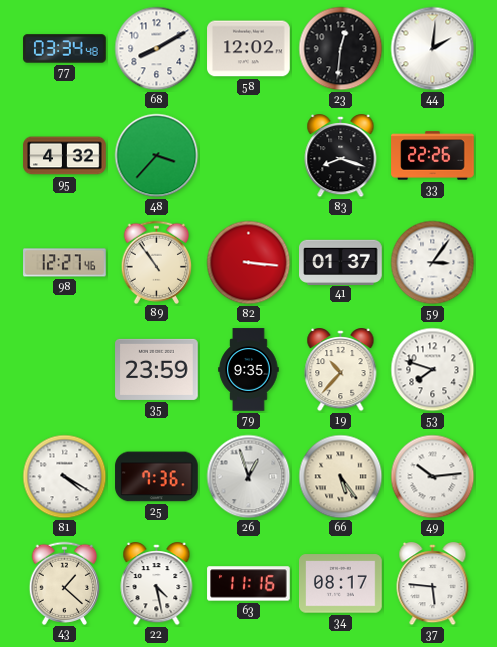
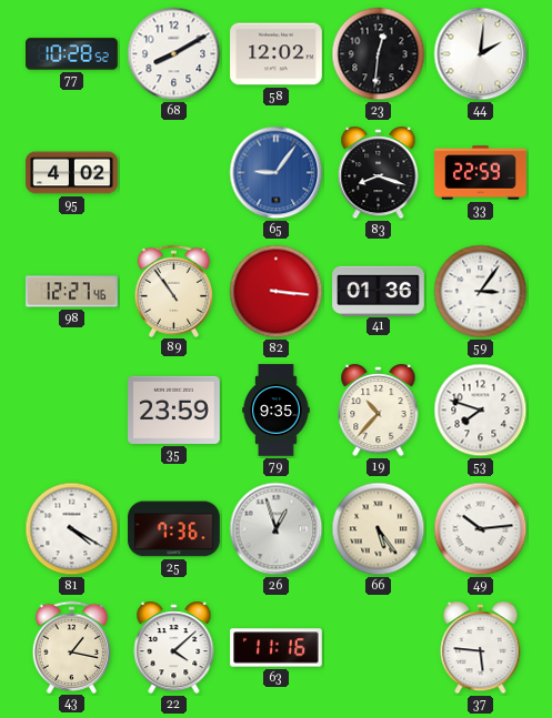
77: 03:34 -> 10:28 (72, 54)
95: 4:32 -> 4:02 (72, 173)
48: 3:37 -> none (157, 156)
65: none -> 9:06 (277, 173)
33: 22:26 -> 22:59 (481, 173)
41: 01:37 -> 01:36 (379, 291)
43: 1:22 -> 1:17 (72, 647)
22: 4:28 -> 4:08 (174, 649)
34: 08:17 -> none (341, 584)
